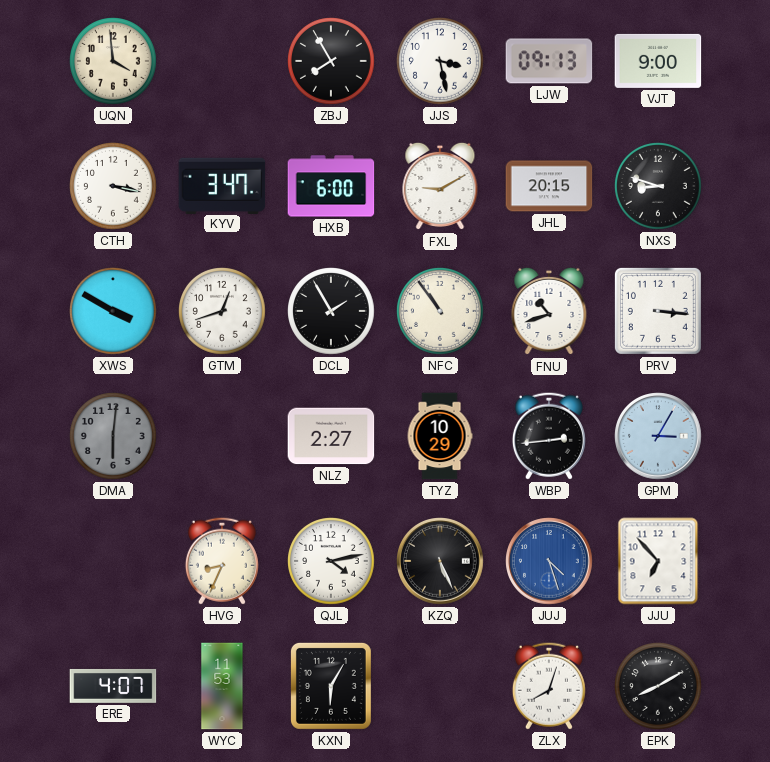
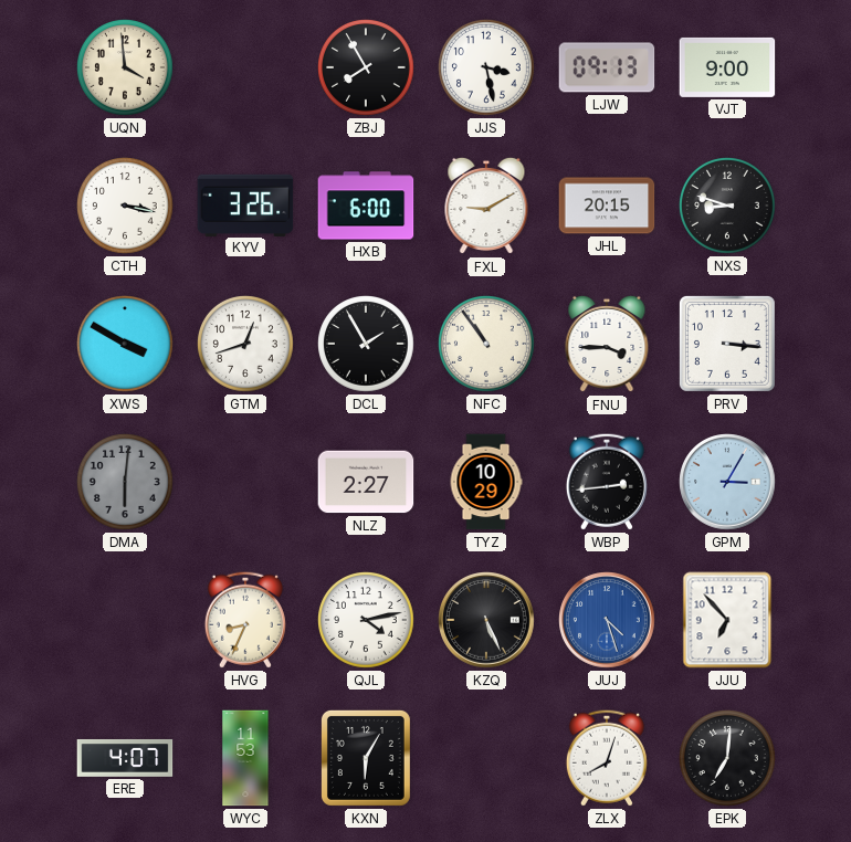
KYV: 3:47 -> 3:26 (245, 204)
FNU: 10:42 -> 3:45 (607, 344)
EPK: 8:10 -> 7:01 (728, 759)
